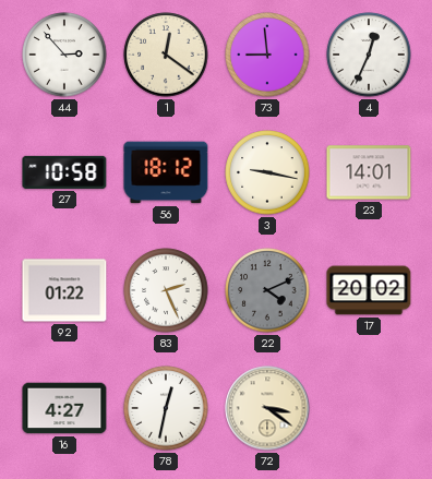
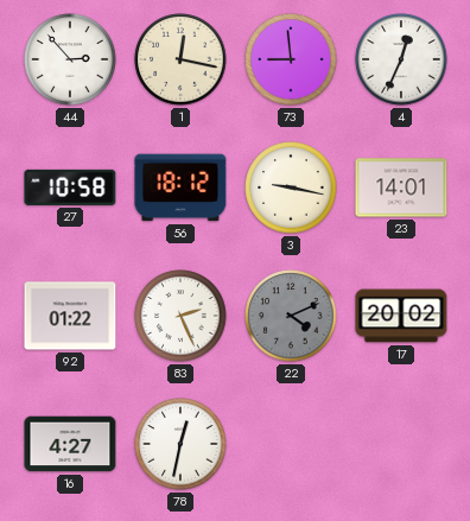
1: 12:21 -> 12:17 (180, 59)
72: 3:21 -> none (267, 408)
